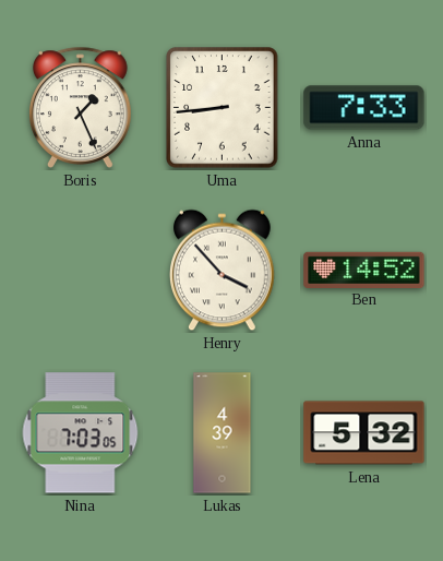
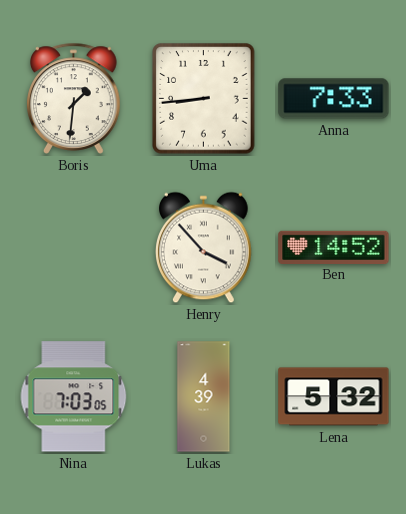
Boris: 1:26 -> 1:31 (74, 98)
